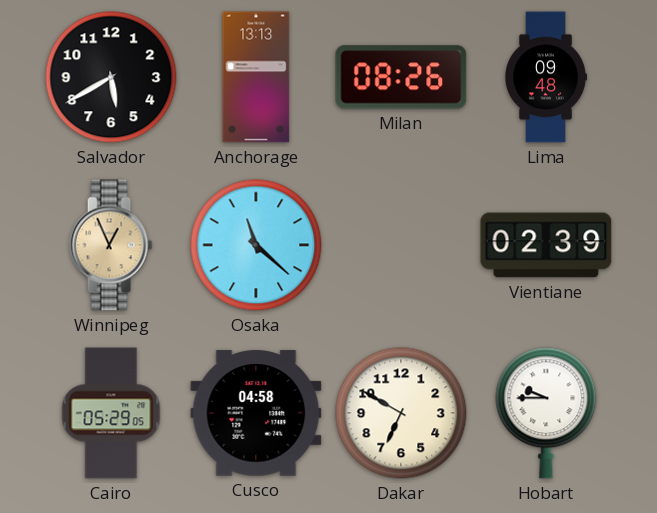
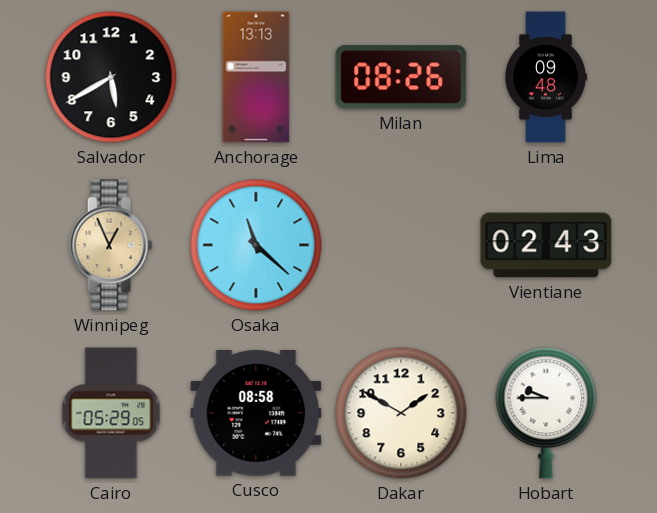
Vientiane: 02:39 -> 02:43 (546, 245)
Cusco: 04:58 -> 08:58 (256, 413)
Dakar: 6:50 -> 1:50 (401, 413)
